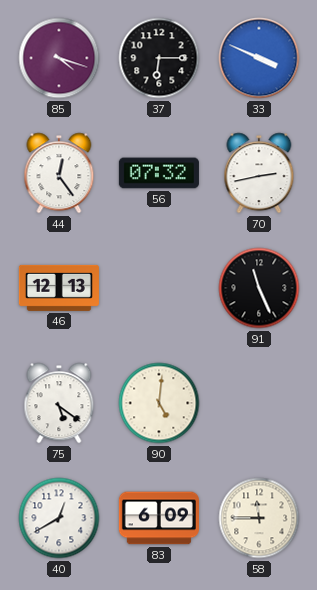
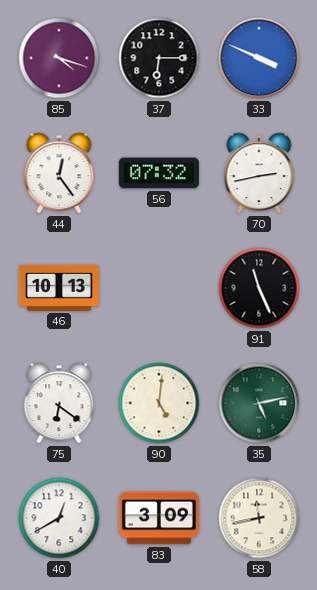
46: 12:13 -> 10:13 (59, 288)
75: 5:21 -> 6:21 (59, 403)
35: none -> 5:13 (259, 403)
83: 6:09 -> 3:09 (159, 518)
58: 11:45 -> 11:43 (259, 518)
